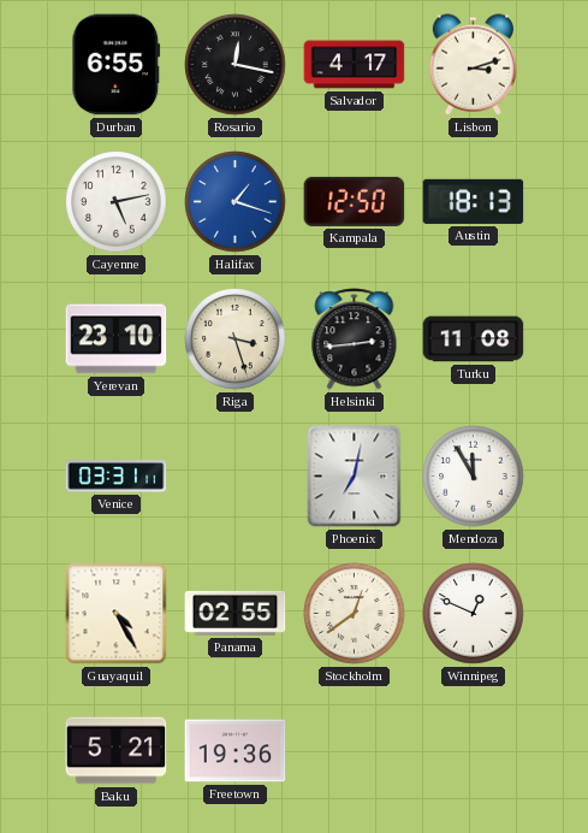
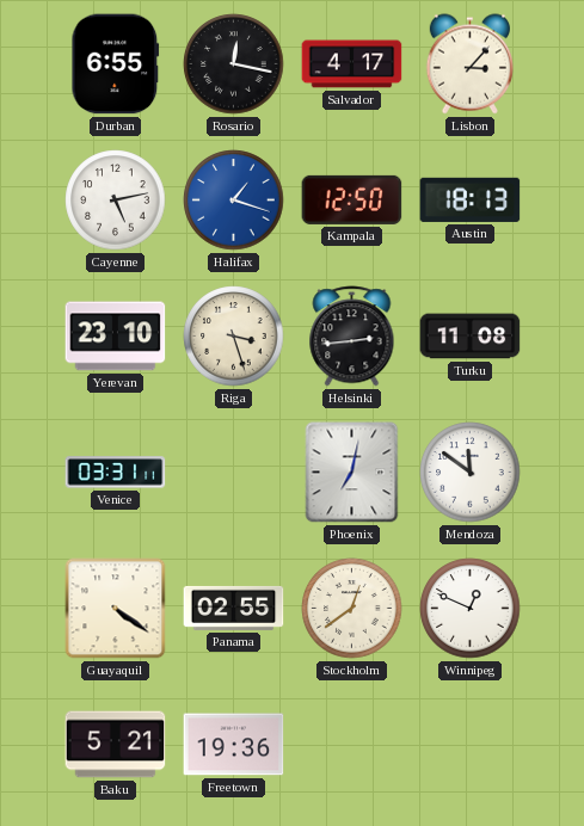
Lisbon: 3:12 -> 3:07 (469, 64)
Mendoza: 11:55 -> 11:51 (471, 473)
Guayaquil: 4:25 -> 4:21 (116, 609)
